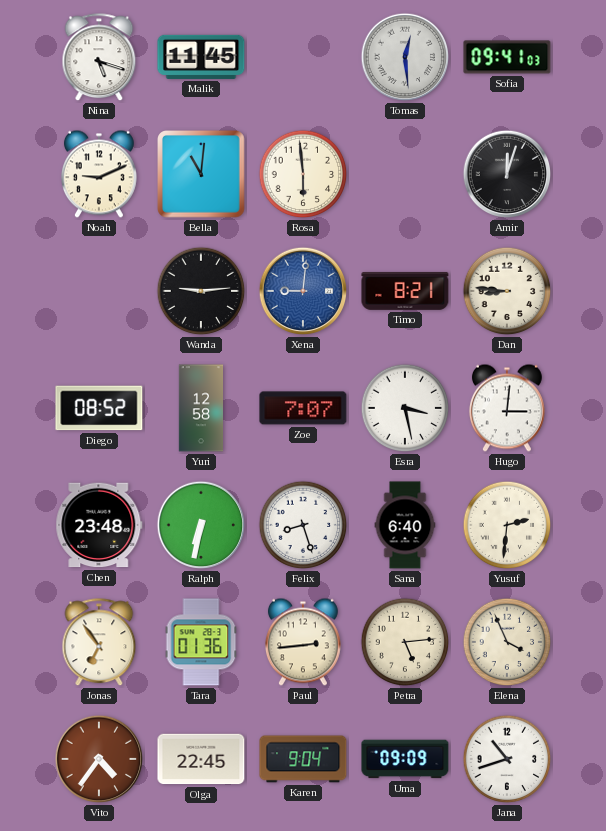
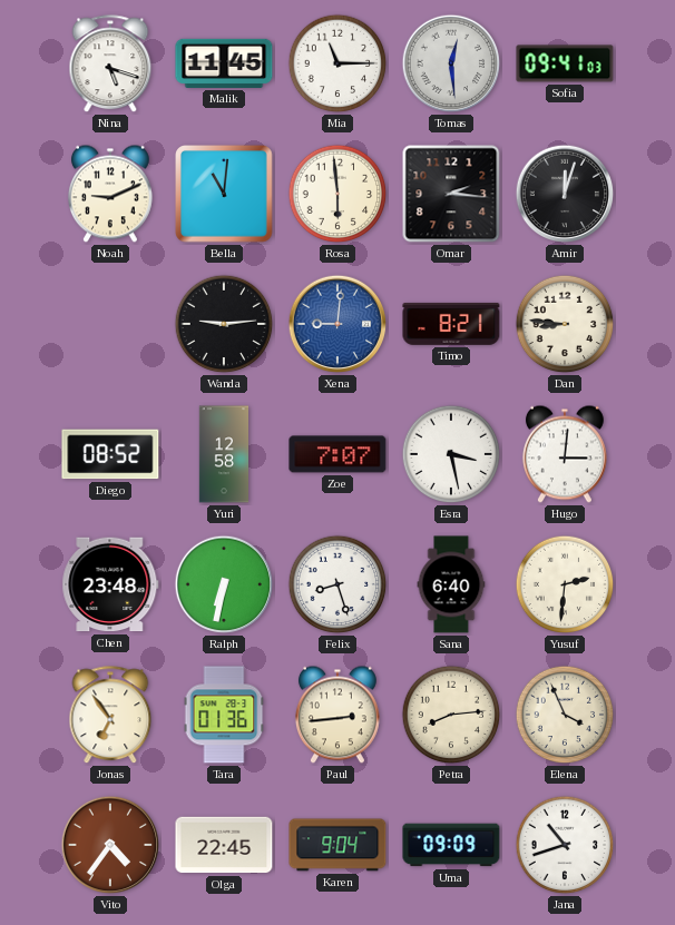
Mia: none -> 11:15 (338, 63)
Omar: none -> 2:16 (451, 194)
Petra: 5:14 -> 8:14 (451, 715)
